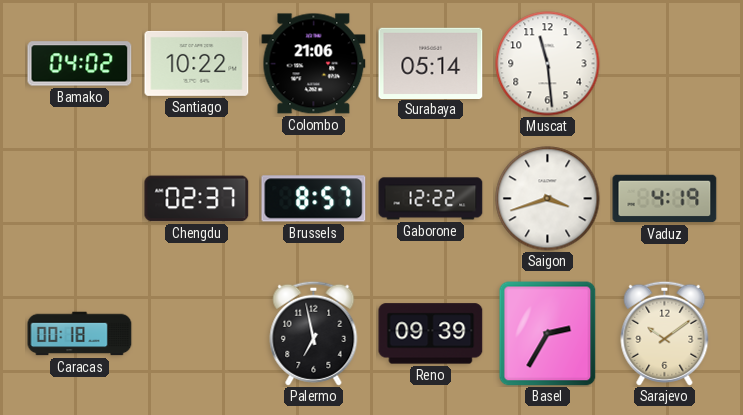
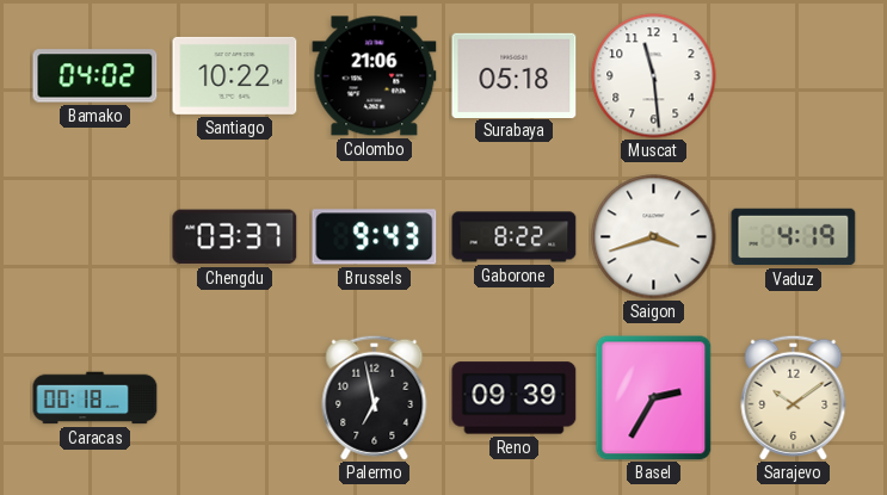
Surabaya: 05:14 -> 05:18 (515, 75)
Chengdu: 02:37 -> 03:37 (235, 237)
Brussels: 8:57 -> 9:43 (375, 237)
Gaborone: 12:22 -> 8:22 (515, 237)
